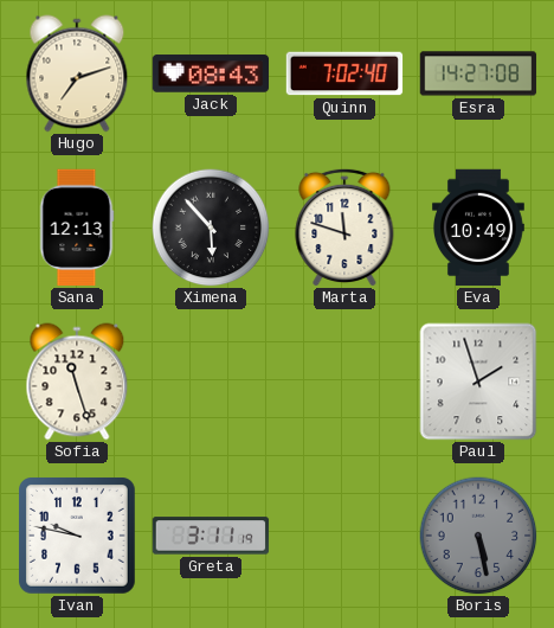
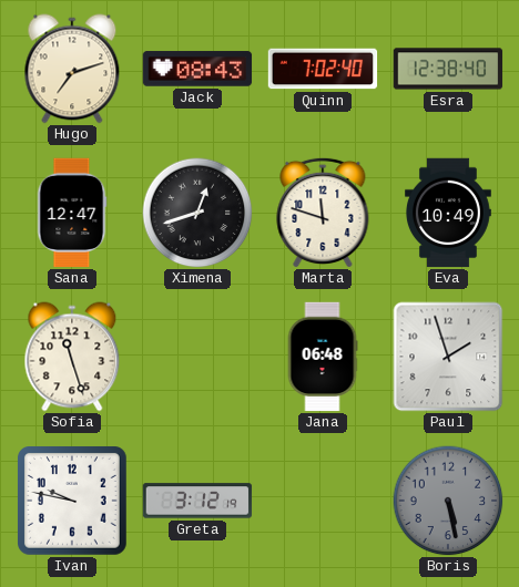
Esra: 14:27 -> 12:38 (448, 69)
Sana: 12:13 -> 12:47 (72, 213)
Ximena: 5:53 -> 12:42 (197, 213)
Jana: none -> 06:48 (323, 357)
Greta: 3:11 -> 3:12 (197, 501)
